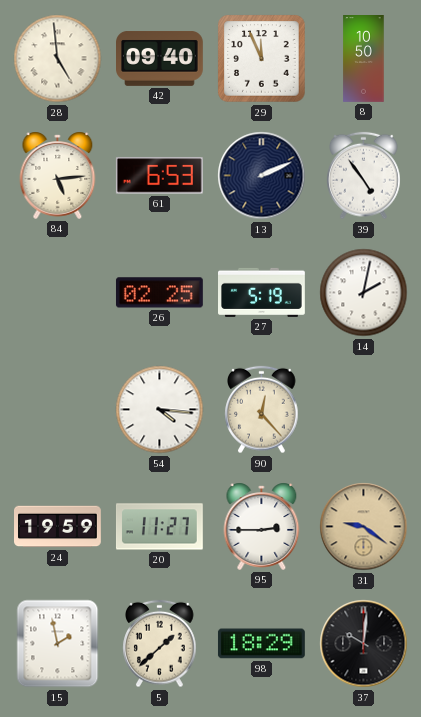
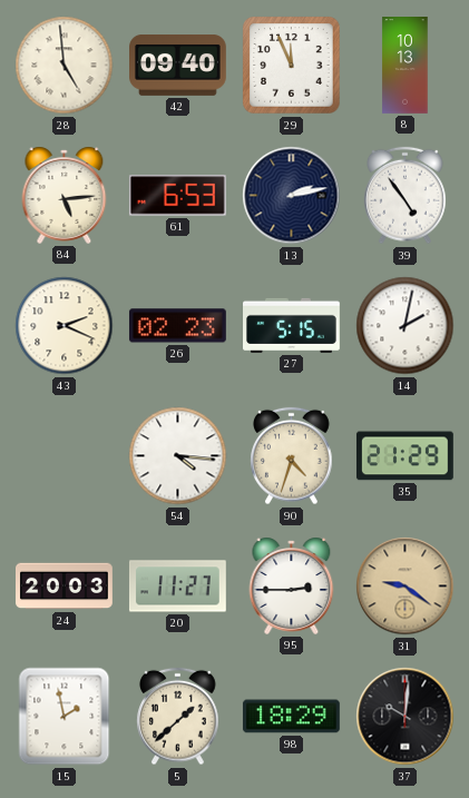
8: 10:50 -> 10:13 (406, 66)
13: 2:11 -> 2:13 (292, 196)
43: none -> 2:19 (65, 326)
26: 02:25 -> 02:23 (177, 326)
27: 5:19 -> 5:15 (292, 325)
90: 12:23 -> 4:33 (292, 456)
35: none -> 21:29 (404, 456)
24: 19:59 -> 20:03 (65, 587)
